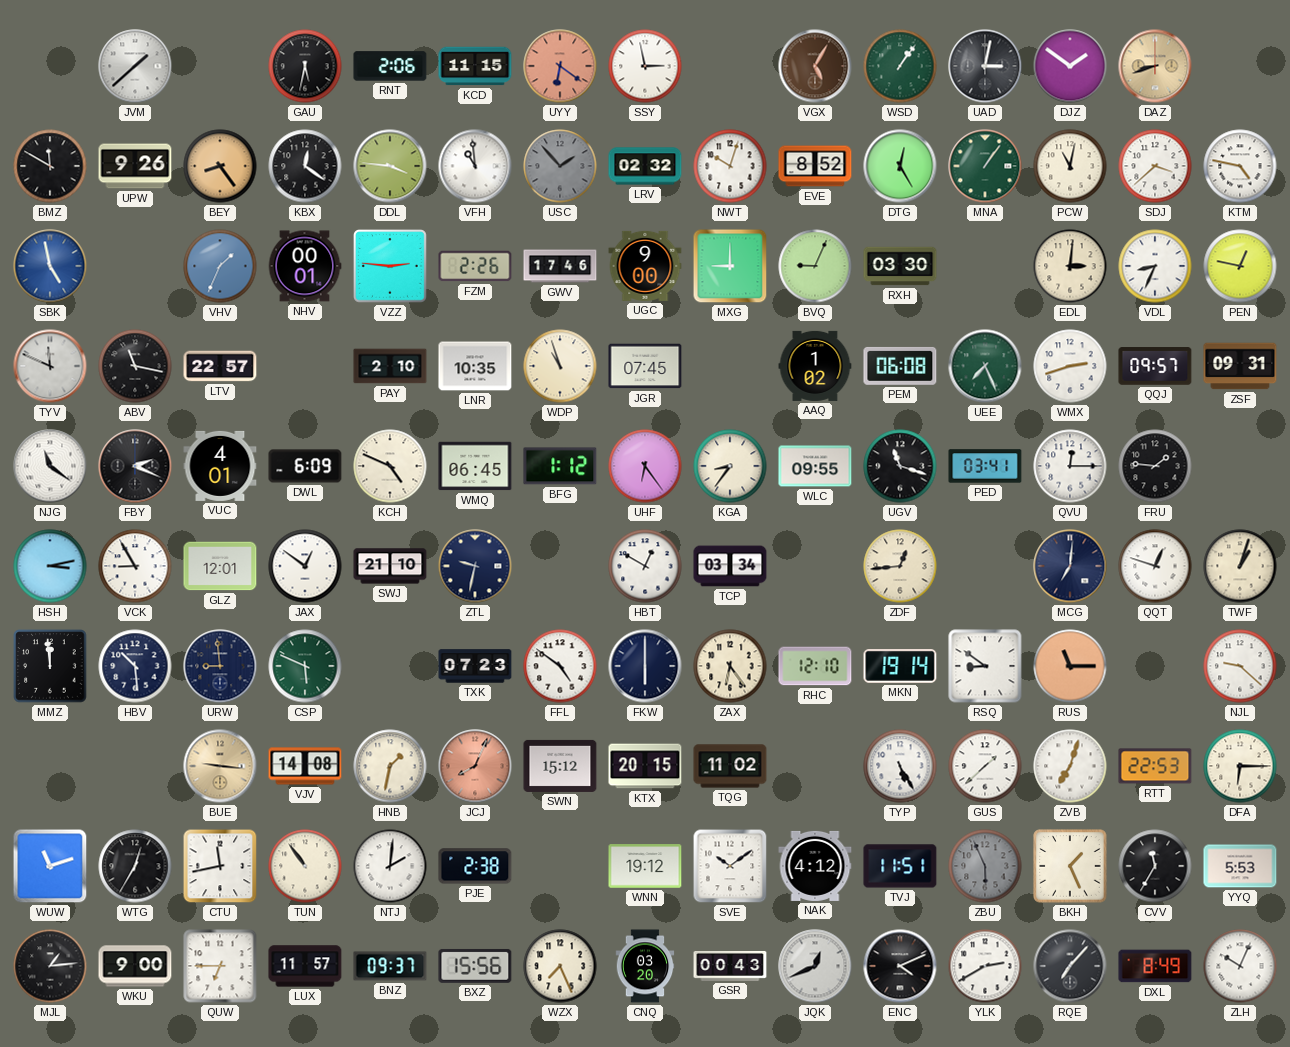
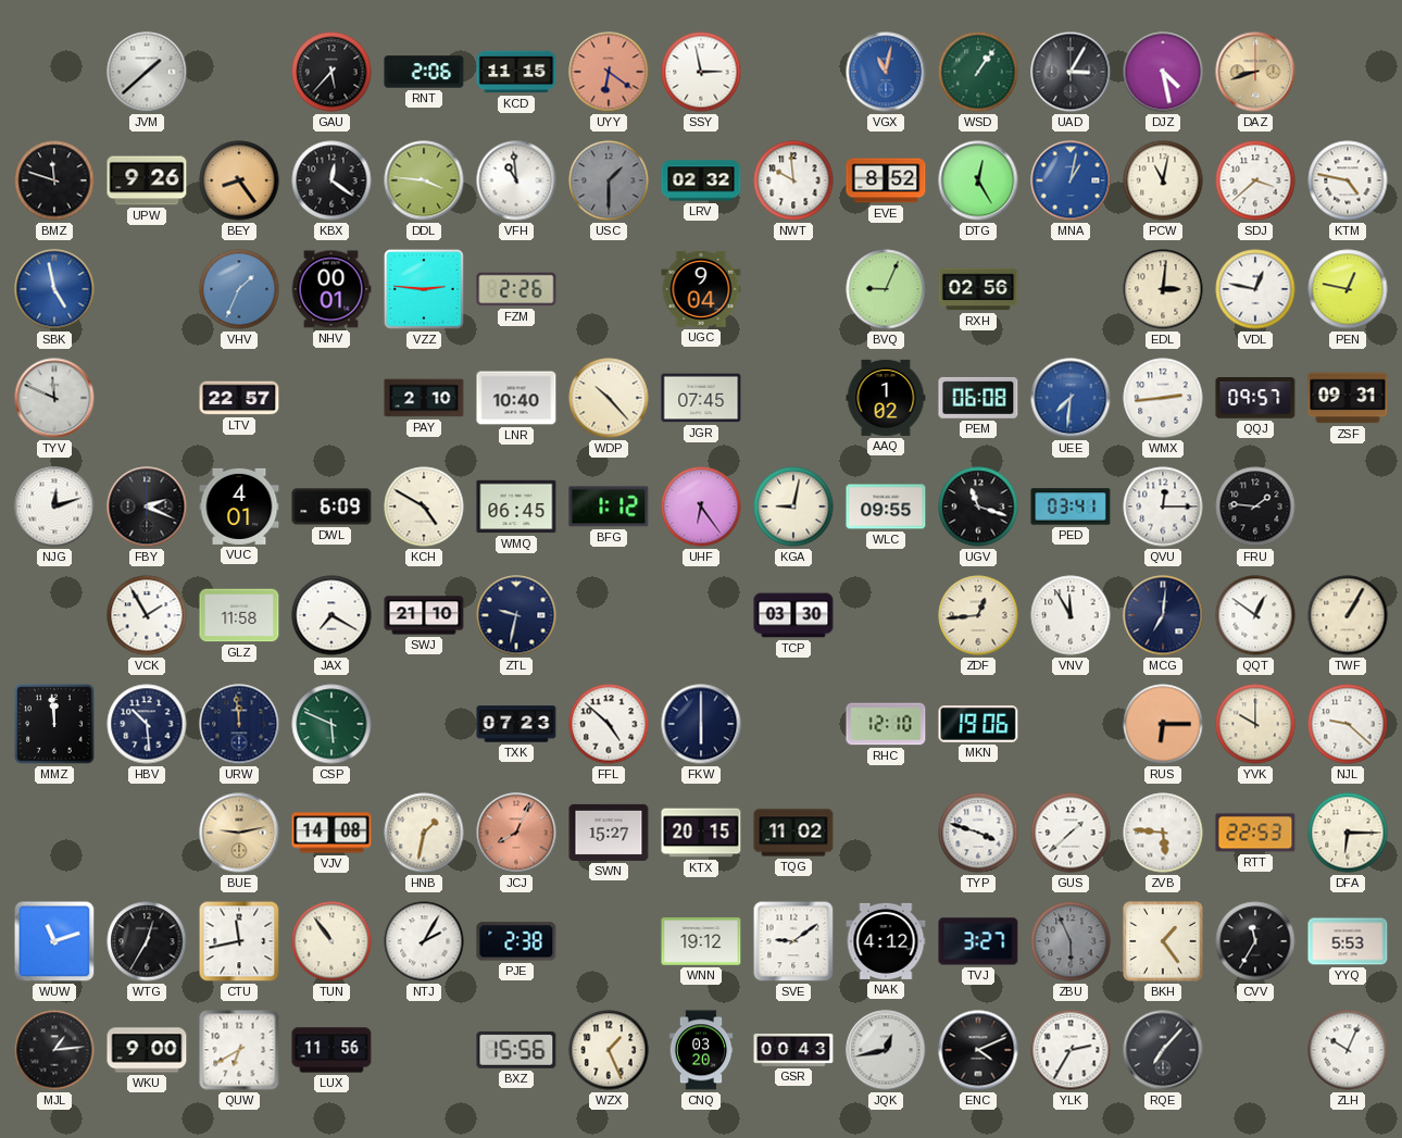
GAU: 5:32 -> 5:37 (331, 72)
VGX: 5:05 -> 11:02 (886, 72)
VGX dial: brown -> blue (886, 72)
UAD: 3:02 -> 3:05 (1071, 72)
DJZ: 1:51 -> 4:28 (1163, 72)
BMZ: 11:50 -> 11:48 (54, 180)
USC: 1:53 -> 1:30 (609, 180)
NWT: 10:03 -> 9:59 (793, 180)
MNA: 1:06 -> 1:02 (1071, 180)
MNA dial: green -> blue (1071, 180)
GWV: 17:46 -> none (560, 266)
UGC: 9:00 -> 9:04 (701, 289)
MXG: 9:00 -> none (730, 266)
RXH: 03:30 -> 02:56 (978, 289)
VDL: 8:34 -> 12:47 (1255, 289)
ABV: 11:17 -> none (135, 366)
LNR: 10:35 -> 10:40 (516, 398)
WDP: 10:57 -> 10:23 (609, 398)
UEE: 7:26 -> 7:31 (1071, 398)
UEE dial: green -> blue (1071, 398)
WMX: 2:42 -> 2:44 (1163, 398)
NJG: 11:21 -> 12:12 (54, 507)
KCH: 4:49 -> 4:50 (424, 507)
KGA: 8:36 -> 9:02 (793, 507)
HSH: 3:13 -> none (50, 566)
VCK: 8:55 -> 1:55 (147, 615)
GLZ: 12:01 -> 11:58 (239, 615)
JAX: 12:51 -> 7:20 (331, 615)
HBT: 12:50 -> none (645, 566)
TCP: 03:34 -> 03:30 (793, 615)
VNV: none -> 11:55 (1071, 615)
QQT: 12:48 -> 12:51 (1255, 615)
TWF: 1:03 -> 1:05 (1348, 615)
URW: 8:59 -> 11:59 (239, 724)
FFL: 4:51 -> 4:52 (609, 724)
ZAX: 6:24 -> none (730, 666)
MKN: 19:14 -> 19:06 (978, 725)
RSQ: 8:51 -> none (985, 666)
RUS: 11:15 -> 6:15 (1163, 724)
YVK: none -> 10:00 (1255, 724)
BUE: 9:16 -> 9:13 (239, 833)
SWN: 15:12 -> 15:27 (609, 833)
TYP: 5:25 -> 3:48 (978, 833)
ZVB: 7:03 -> 5:46 (1163, 833)
NTJ: 2:01 -> 2:05 (424, 941)
SVE: 10:09 -> 9:09 (793, 941)
TVJ: 11:51 -> 3:27 (978, 941)
BKH: 1:26 -> 1:24 (1163, 941)
QUW: 6:45 -> 6:40 (239, 1050)
LUX: 11:57 -> 11:56 (331, 1050)
BNZ: 09:37 -> none (390, 966)
WZX: 7:26 -> 1:26 (609, 1050)
JQK: 12:41 -> 12:43 (886, 1050)
YLK: 2:40 -> 2:35 (1071, 1050)
DXL: 8:49 -> none (1155, 966)
